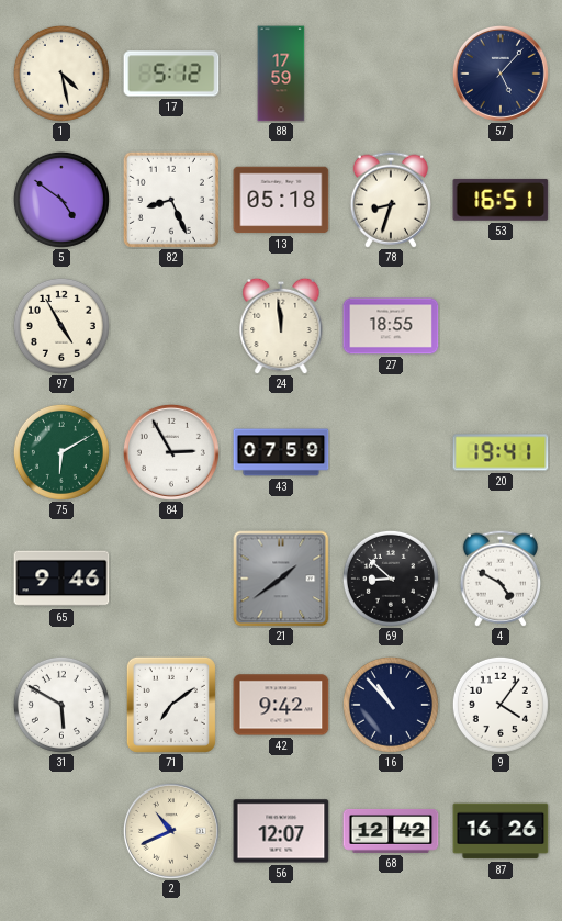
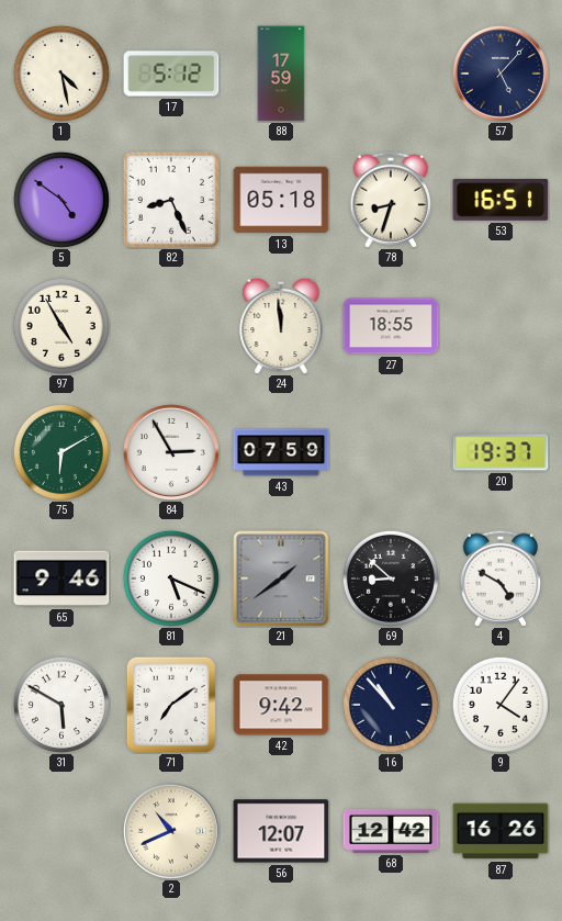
20: 19:41 -> 19:37 (501, 452)
81: none -> 5:19 (171, 579)
